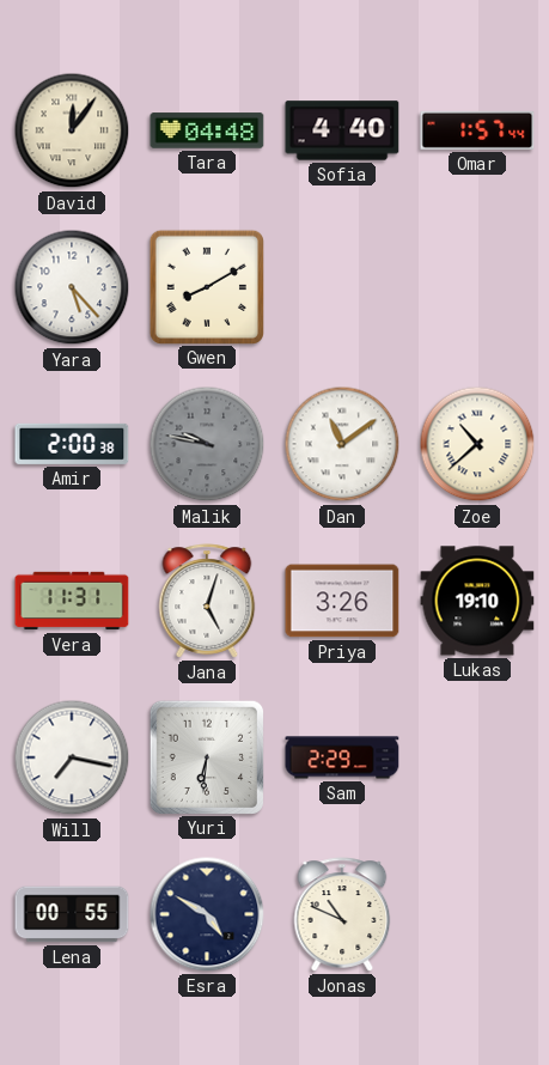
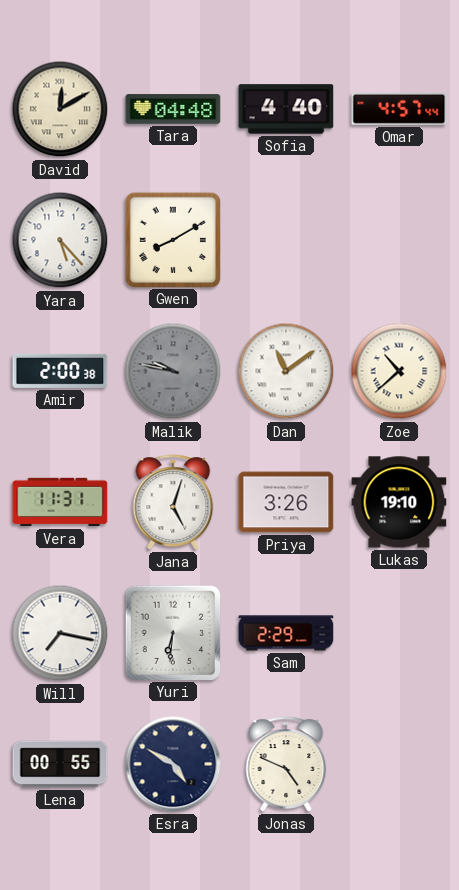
David: 12:06 -> 12:10 (60, 109)
Omar: 1:57 -> 4:57 (399, 109)
Jonas: 10:49 -> 4:49 (286, 764)
